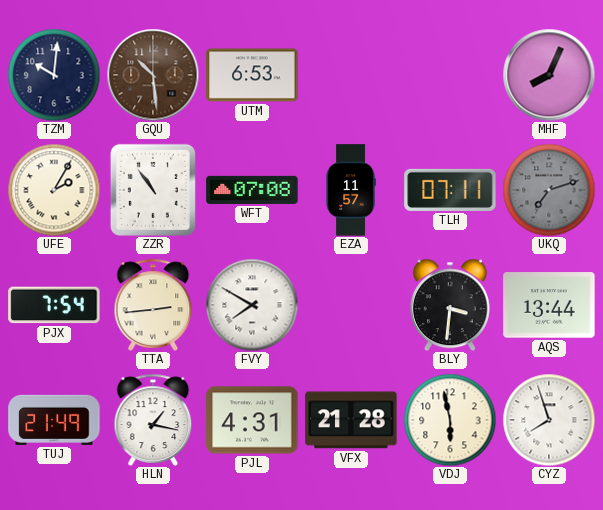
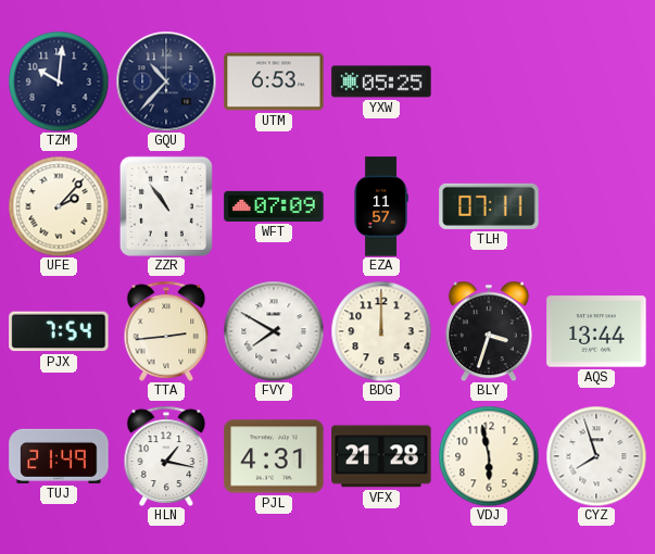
GQU: 10:29 -> 10:37 (166, 81)
GQU dial: brown -> navy (166, 81)
YXW: none -> 05:25 (381, 81)
MHF: 8:04 -> none (549, 75)
UFE: 2:05 -> 2:07 (59, 206)
WFT: 07:08 -> 07:09 (274, 206)
UKQ: 7:12 -> none (549, 190)
BDG: none -> 12:00 (381, 331)
BLY: 3:31 -> 3:33 (489, 331)
